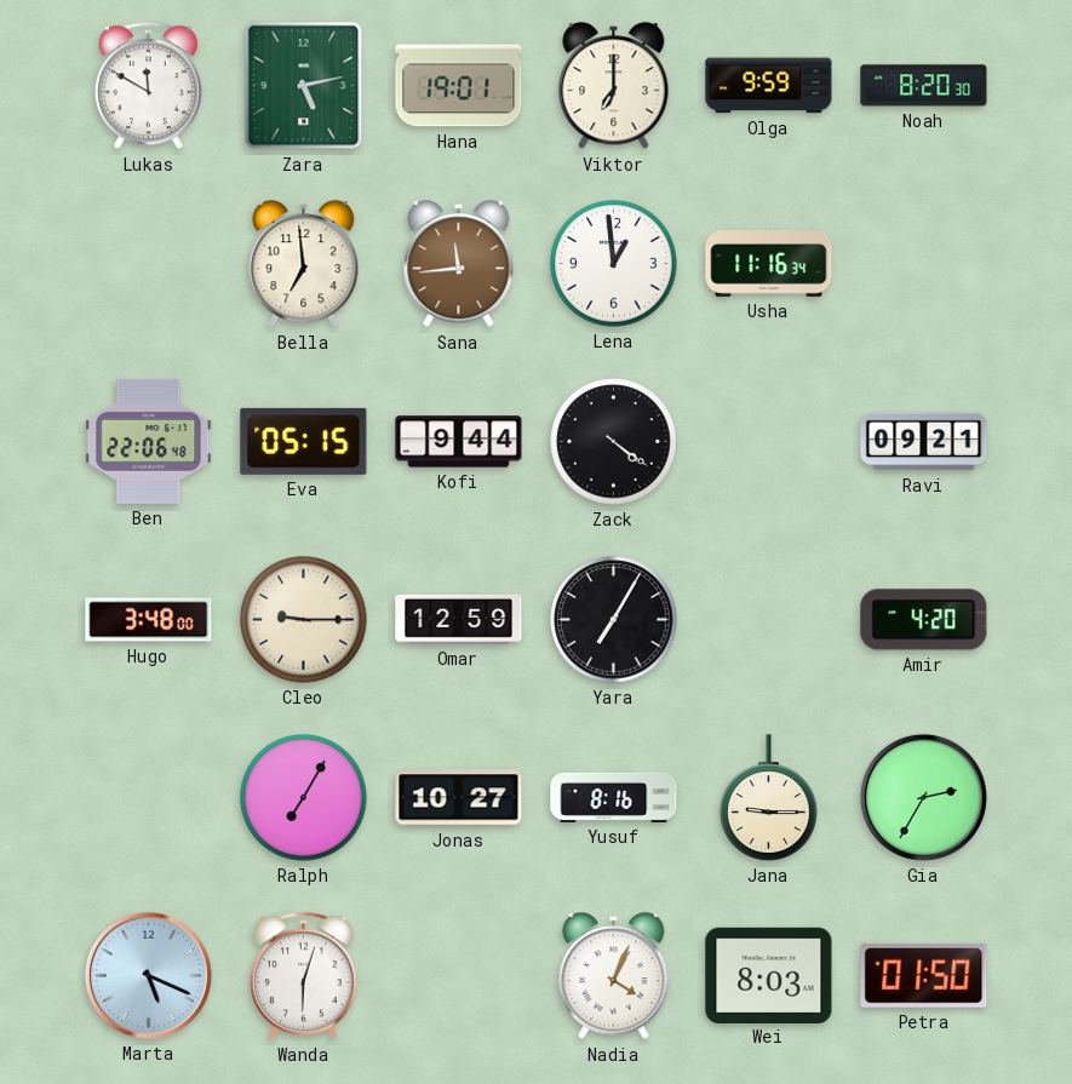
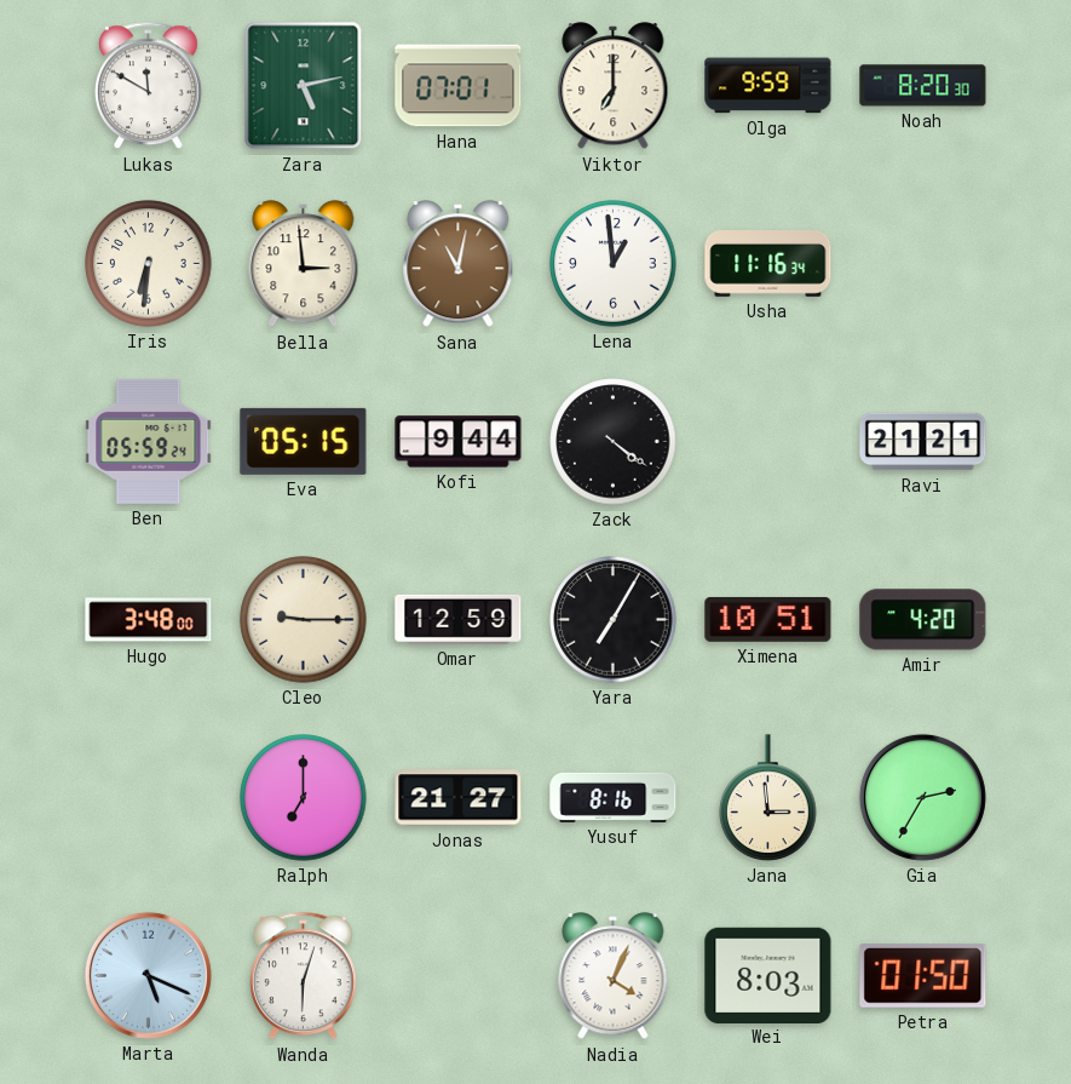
Hana: 19:01 -> 07:01 (459, 86)
Iris: none -> 6:31 (149, 264)
Bella: 6:59 -> 2:59 (304, 264)
Sana: 11:44 -> 11:02 (459, 264)
Ben: 22:06 -> 05:59 (149, 441)
Ravi: 09:21 -> 21:21 (923, 442)
Ximena: none -> 10:51 (768, 619)
Ralph: 7:05 -> 7:00 (304, 798)
Jonas: 10:27 -> 21:27 (459, 798)
Jana: 9:15 -> 2:59 (768, 798)
